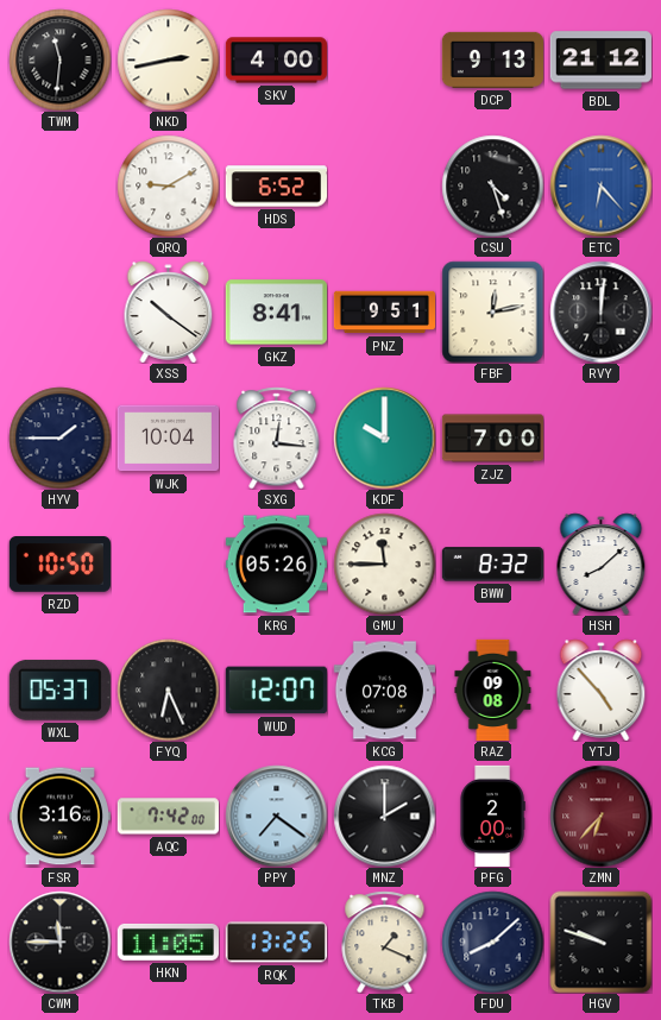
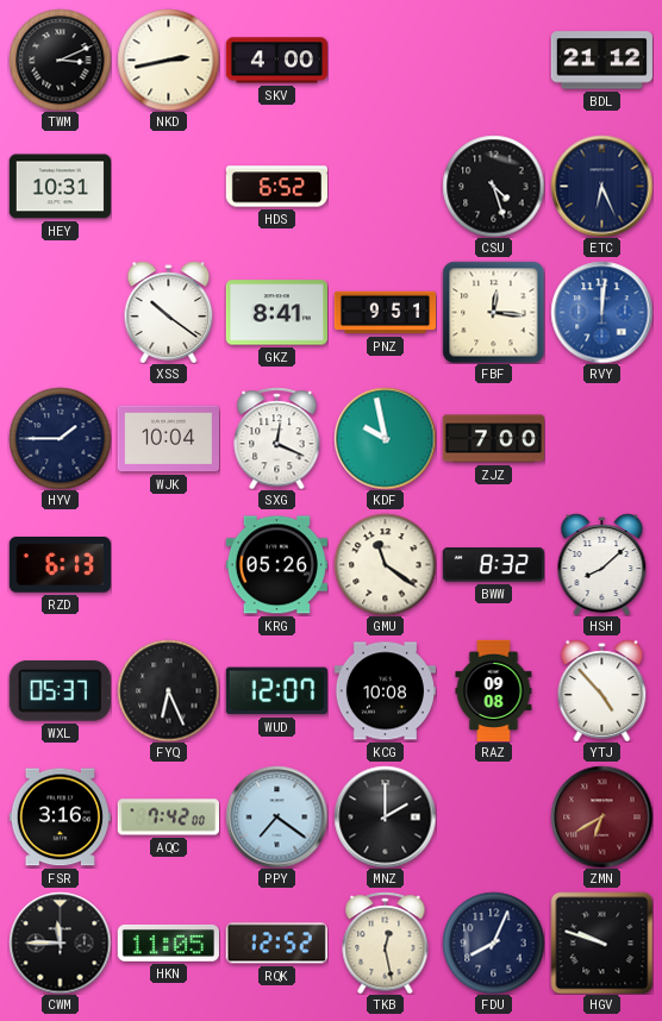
TWM: 11:31 -> 3:11 (60, 59)
DCP: 9:13 -> none (492, 59)
HEY: none -> 10:31 (60, 187)
QRQ: 9:10 -> none (168, 185)
ETC: 6:23 -> 6:26 (601, 186)
ETC dial: blue -> navy (601, 186)
FBF: 12:13 -> 12:16 (493, 312)
RVY dial: black -> blue (601, 312)
SXG: 12:16 -> 12:19 (277, 438)
KDF: 10:00 -> 9:58 (385, 438)
RZD: 10:50 -> 6:13 (60, 565)
GMU: 11:45 -> 11:21 (385, 564)
KCG: 07:08 -> 10:08 (385, 691)
PFG: 2:00 -> none (492, 816)
ZMN: 6:37 -> 6:40 (601, 816)
RQK: 13:25 -> 12:52 (276, 944)
TKB: 1:19 -> 12:28 (386, 942)
FDU: 8:08 -> 8:04 (493, 942)
